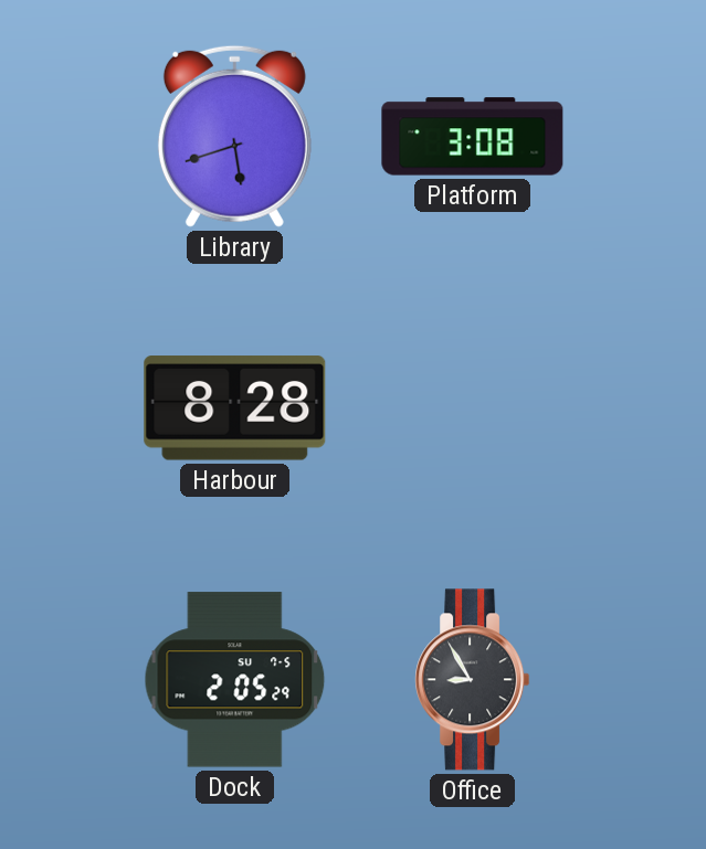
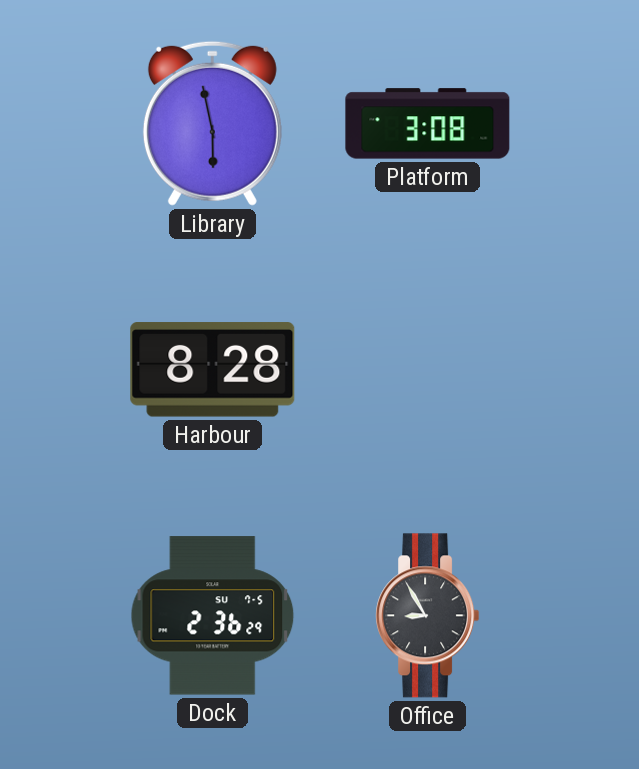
Library: 5:42 -> 5:58 (212, 123)
Dock: 2:05 -> 2:36 (213, 616)
